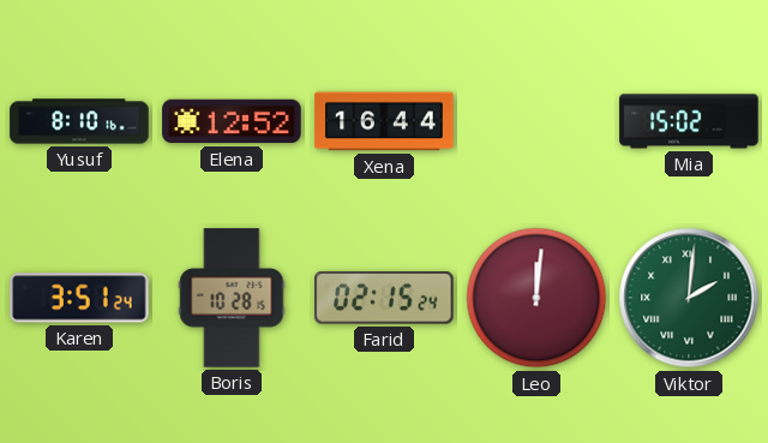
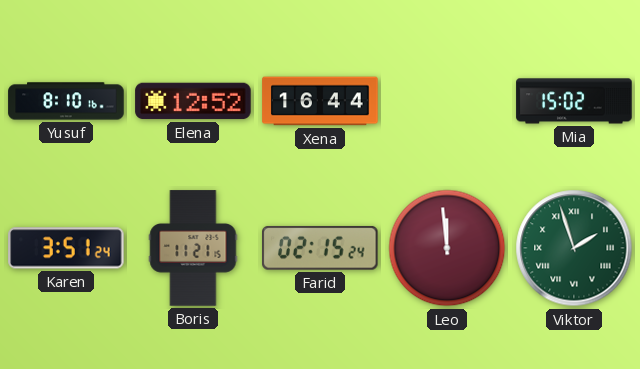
Boris: 10:28 -> 11:21 (193, 248)
Leo: 12:01 -> 11:59 (447, 248)
Viktor: 2:01 -> 1:57 (574, 248)
